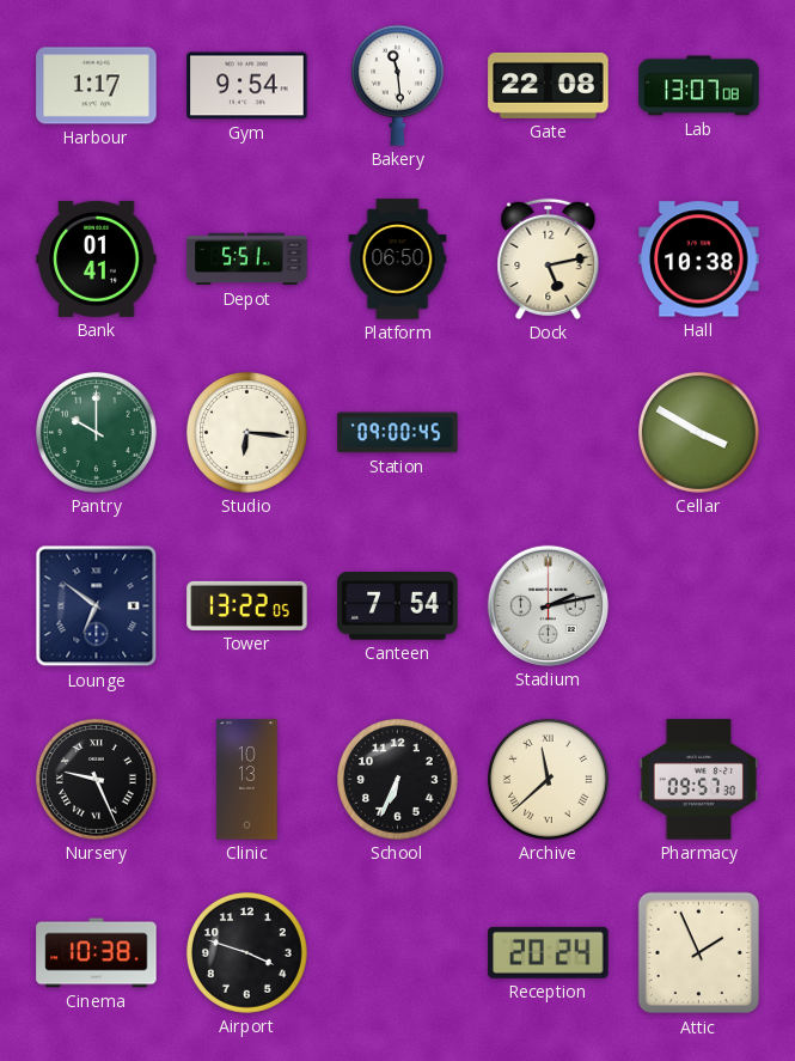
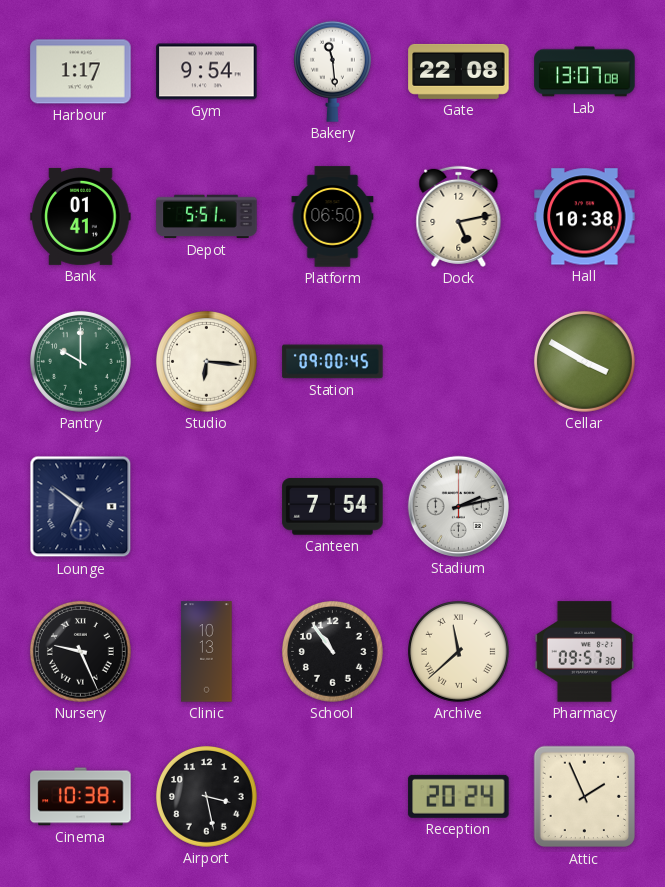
Tower: 13:22 -> none (247, 605)
School: 6:34 -> 10:54 (332, 651)
Airport: 3:48 -> 3:28 (206, 796)
